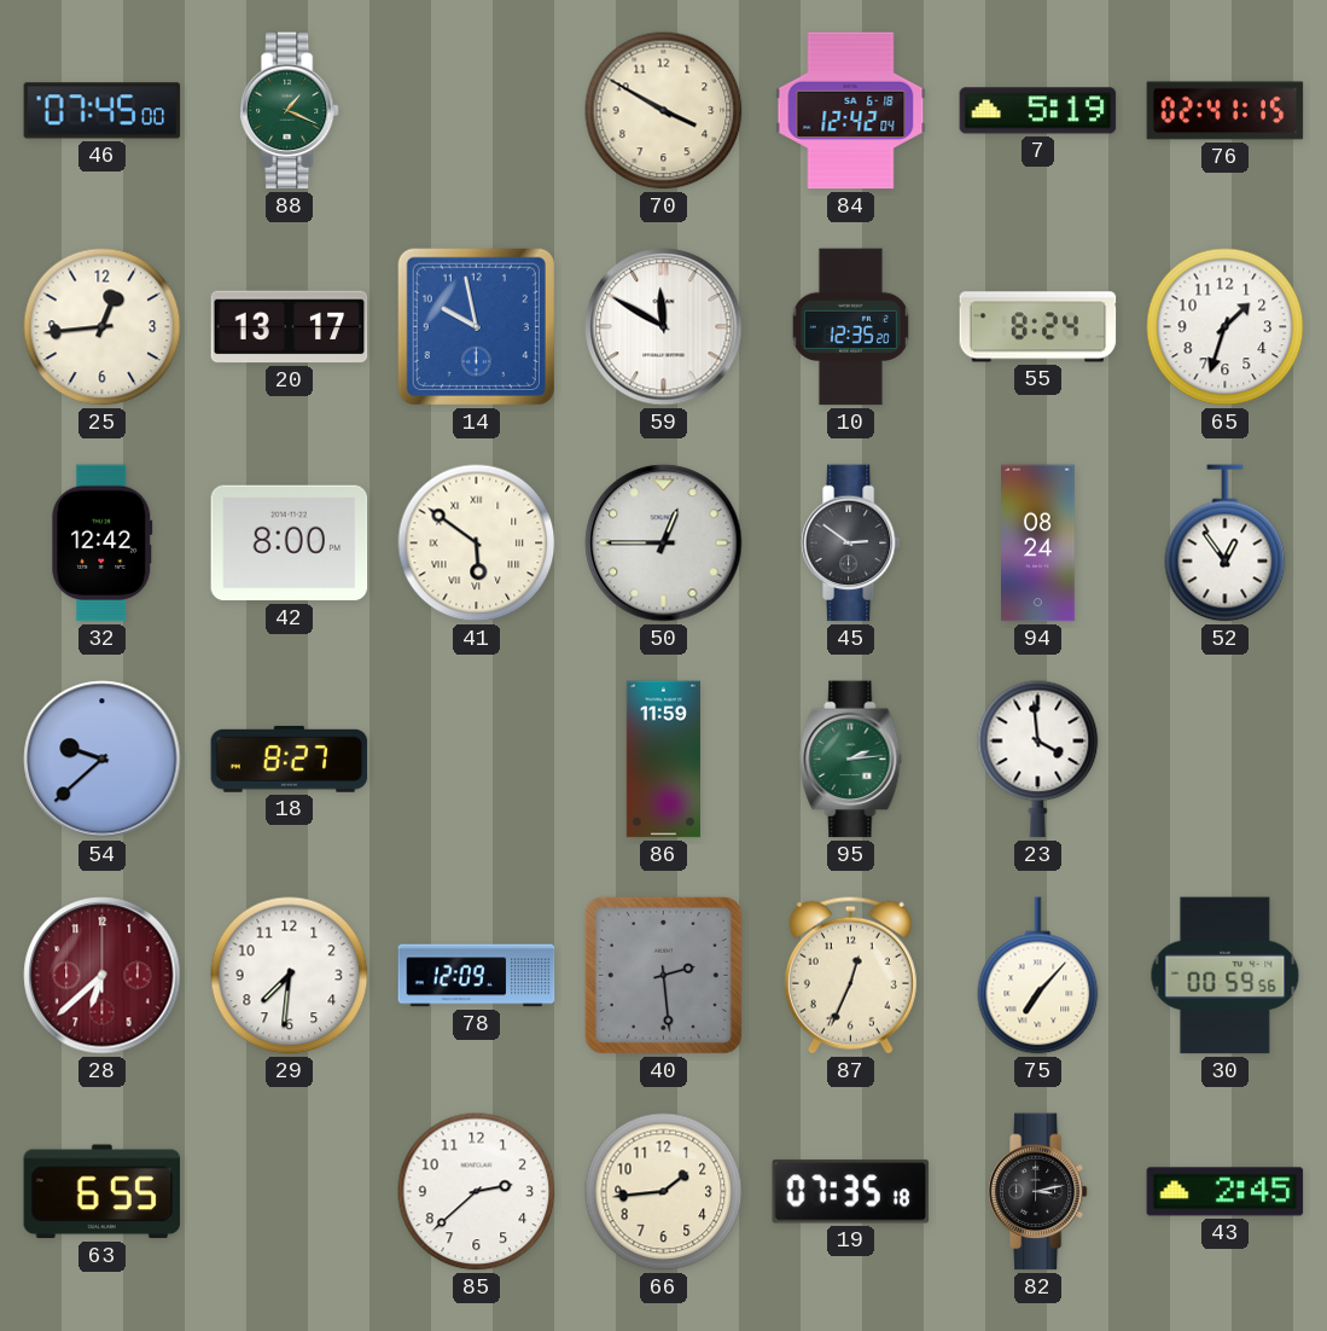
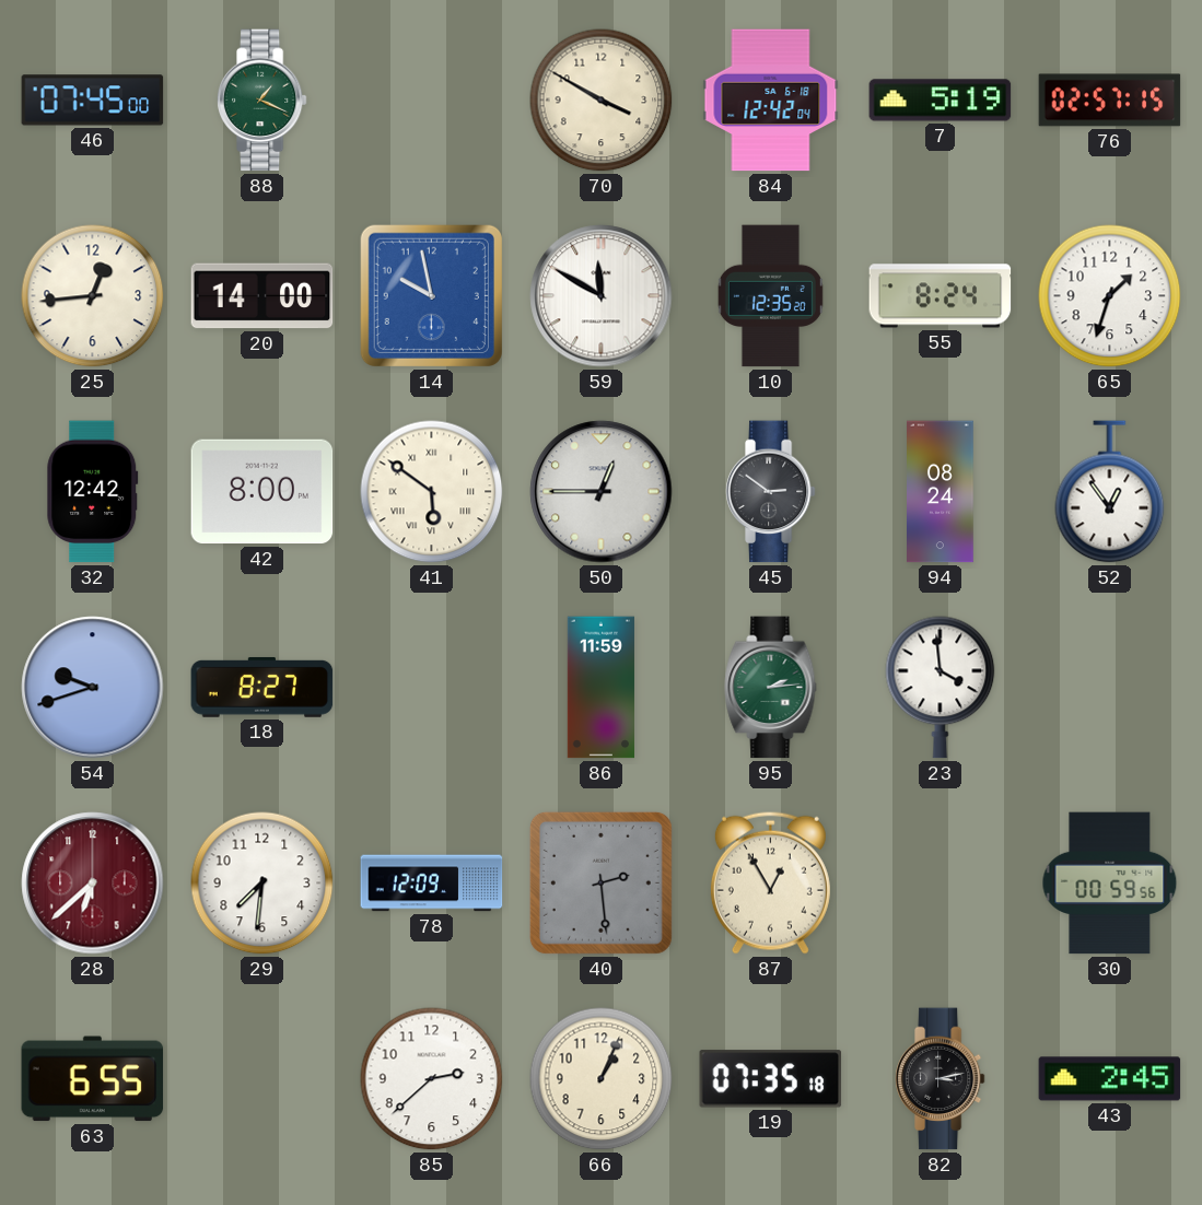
76: 02:41 -> 02:57 (1110, 101)
20: 13:17 -> 14:00 (262, 296)
54: 9:38 -> 9:42 (93, 688)
87: 12:34 -> 12:55 (770, 882)
75: 7:07 -> none (1038, 976)
66: 1:44 -> 1:04 (602, 1079)
